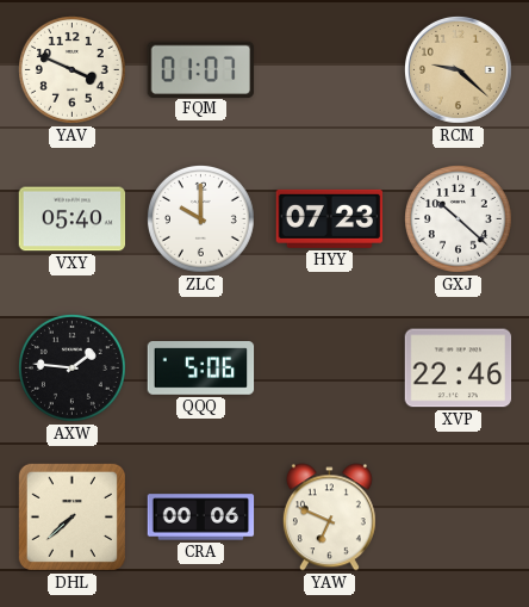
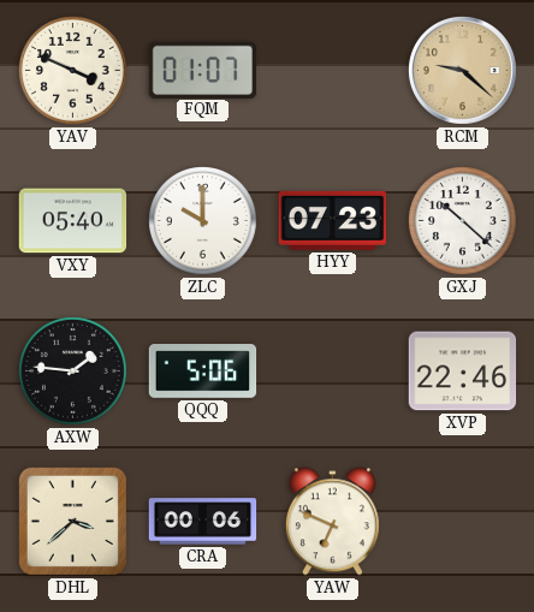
DHL: 7:38 -> 3:38 (72, 521)
